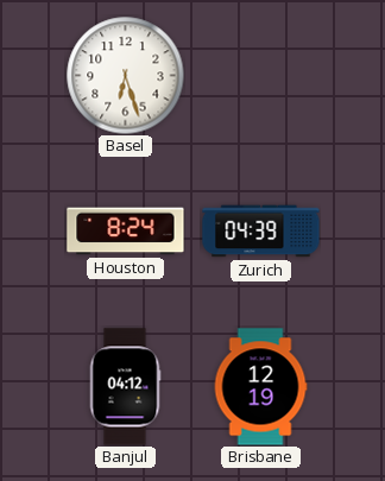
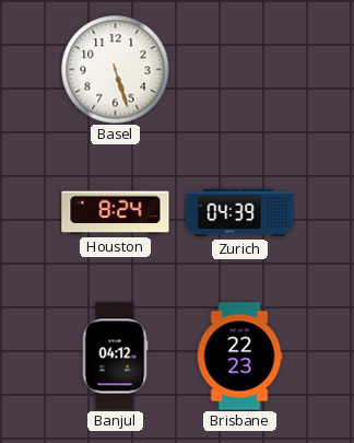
Basel: 6:27 -> 5:27 (116, 70)
Brisbane: 12:19 -> 22:23 (239, 357)
